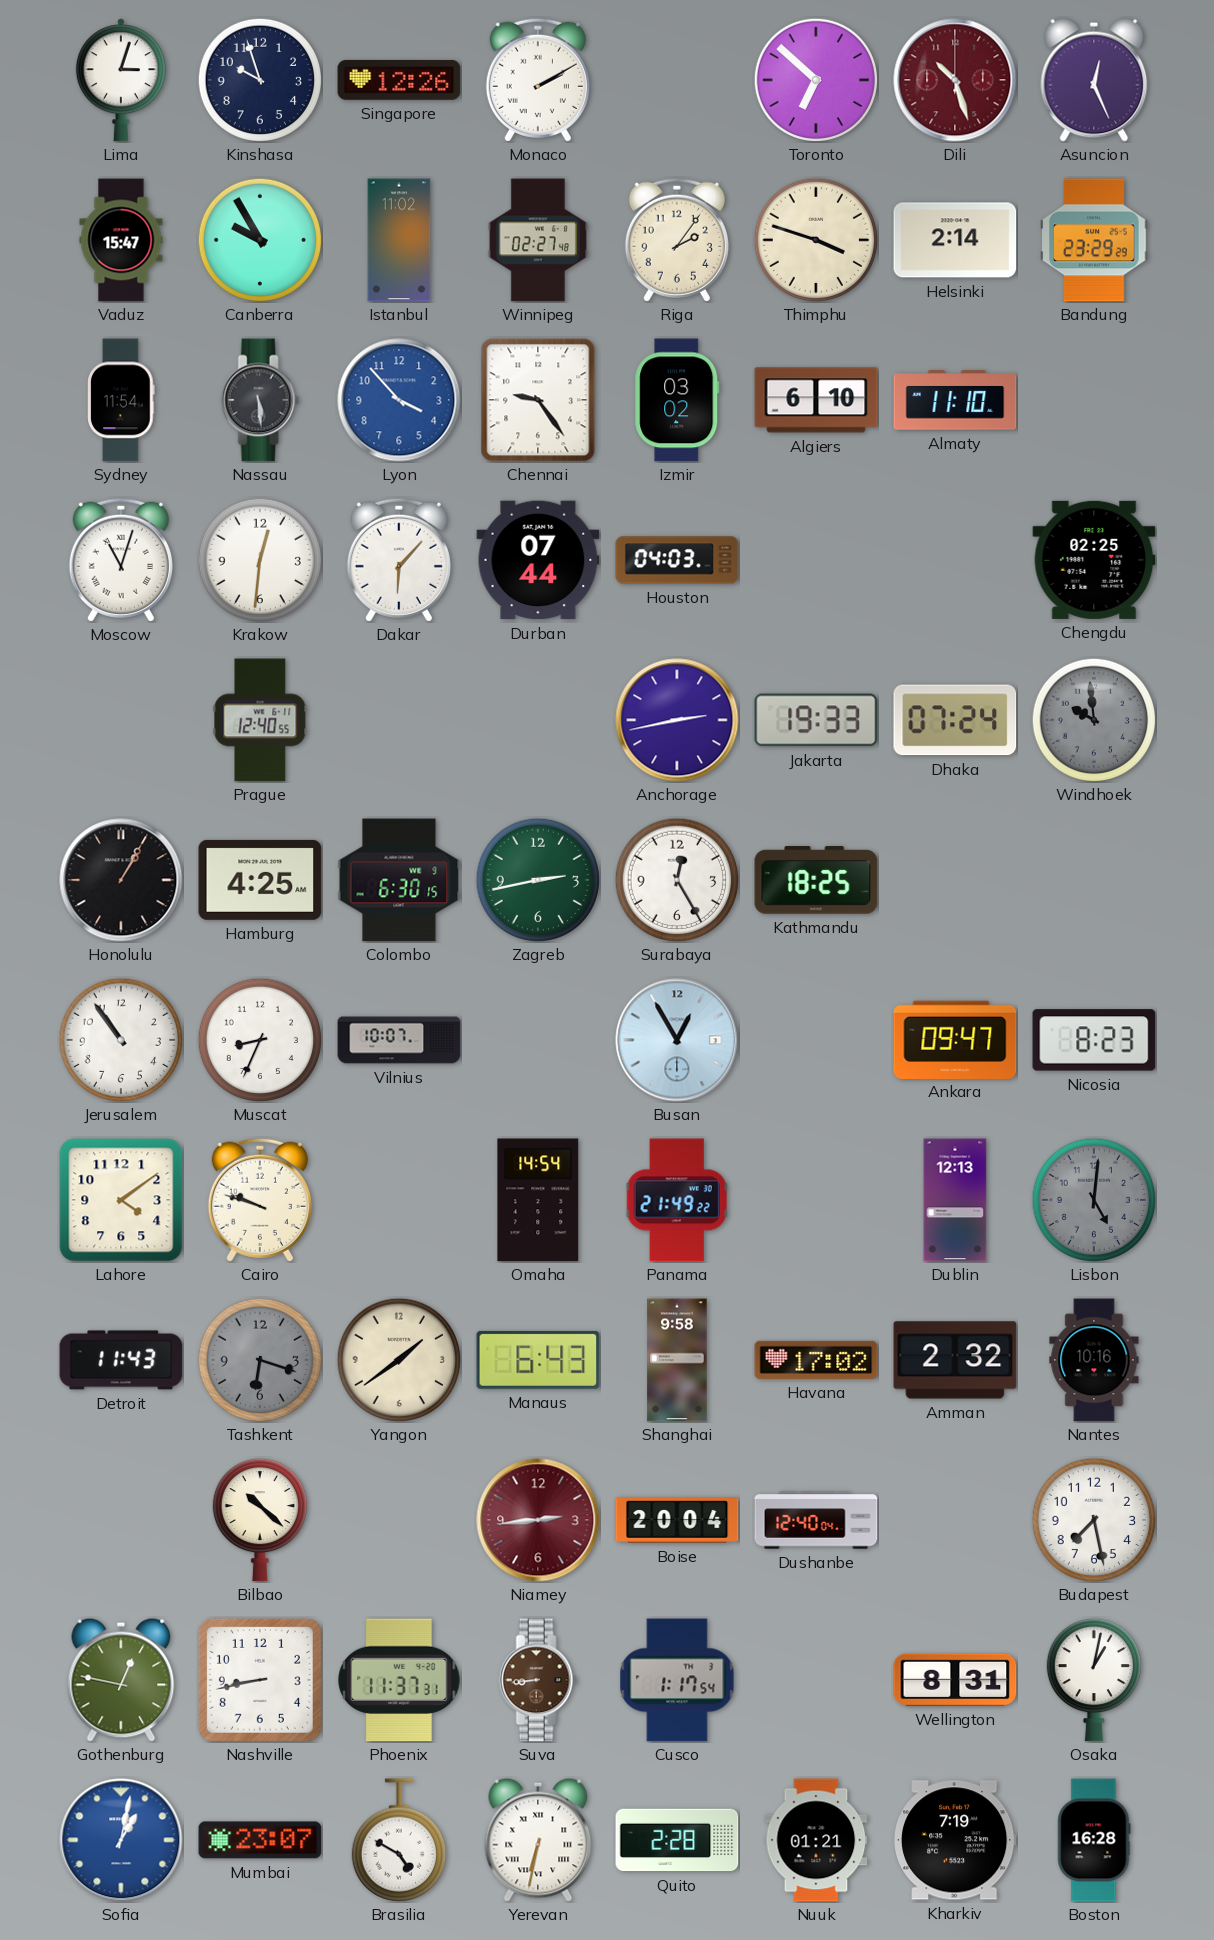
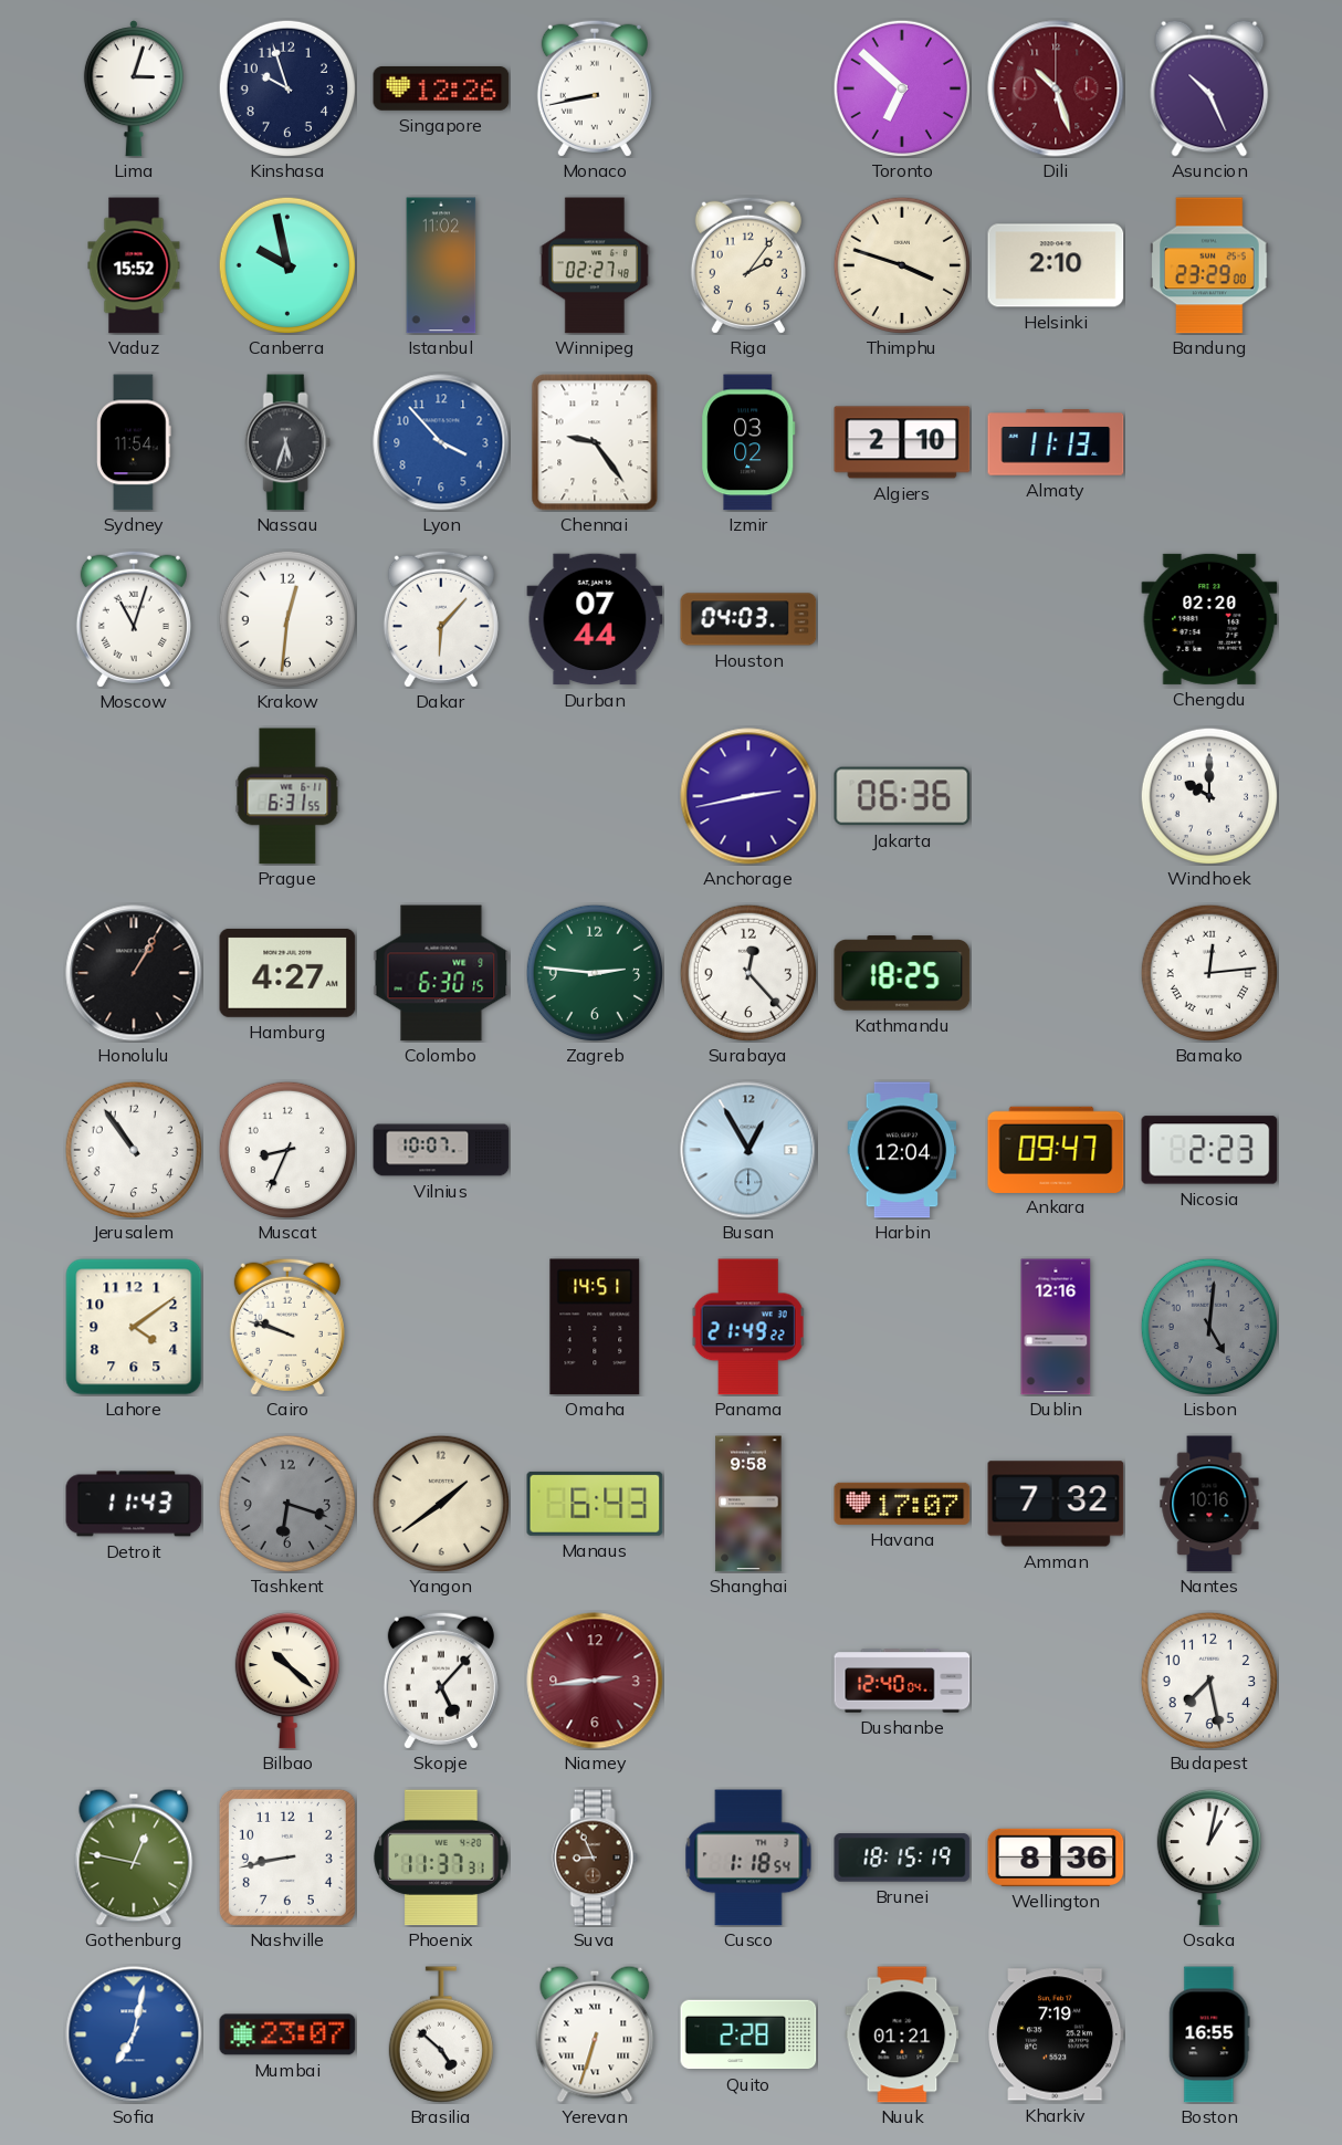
Monaco: 2:10 -> 8:43 (595, 88)
Asuncion: 12:26 -> 10:26 (1209, 88)
Vaduz: 15:47 -> 15:52 (134, 265)
Canberra: 9:55 -> 9:58 (286, 264)
Helsinki: 2:14 -> 2:10 (1056, 265)
Bandung: 23:29:29 -> 23:29:00 (1209, 265)
Nassau: 5:29 -> 5:33 (287, 442)
Algiers: 6:10 -> 2:10 (902, 442)
Almaty: 11:10 -> 11:13 (1056, 442)
Chengdu: 02:25 -> 02:20 (1209, 619)
Prague: 12:40 -> 6:31 (287, 796)
Jakarta: 19:33 -> 06:36 (902, 796)
Dhaka: 07:24 -> none (955, 720)
Windhoek: 9:59 -> 10:00 (1208, 795)
Windhoek dial: grey -> white (1208, 795)
Hamburg: 4:25 -> 4:27 (287, 973)
Zagreb: 2:43 -> 2:46 (594, 972)
Surabaya: 12:25 -> 12:23 (747, 972)
Bamako: none -> 12:14 (1208, 972)
Harbin: none -> 12:04 (902, 1150)
Nicosia: 8:23 -> 2:23 (1209, 1150)
Omaha: 14:54 -> 14:51 (595, 1327)
Dublin: 12:13 -> 12:16 (1056, 1327)
Havana: 17:02 -> 17:07 (902, 1504)
Amman: 2:32 -> 7:32 (1056, 1504)
Skopje: none -> 5:07 (441, 1681)
Boise: 20:04 -> none (677, 1520)
Suva: 8:44 -> 8:56 (595, 1858)
Cusco: 1:17 -> 1:18 (748, 1858)
Brunei: none -> 18:15 (902, 1858)
Wellington: 8:31 -> 8:36 (1056, 1858)
Sofia: 1:02 -> 7:02 (134, 2034)
Brasilia: 4:50 -> 4:52 (441, 2034)
Yerevan: 6:32 -> 6:33 (595, 2034)
Boston: 16:28 -> 16:55 (1209, 2034)
